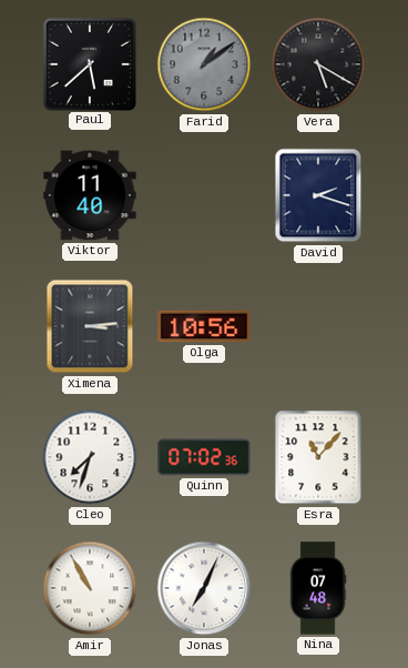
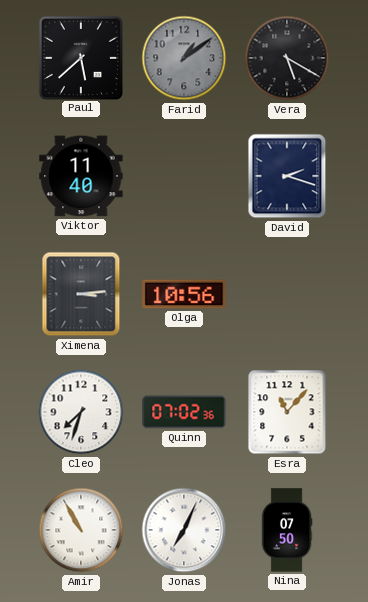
Nina: 07:48 -> 07:50 (287, 530)
